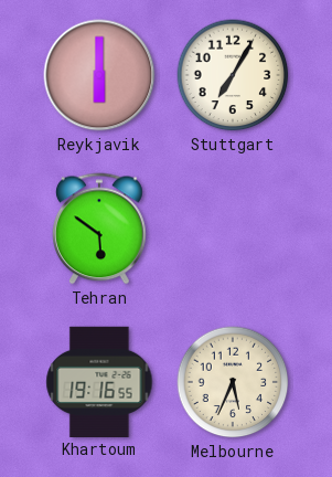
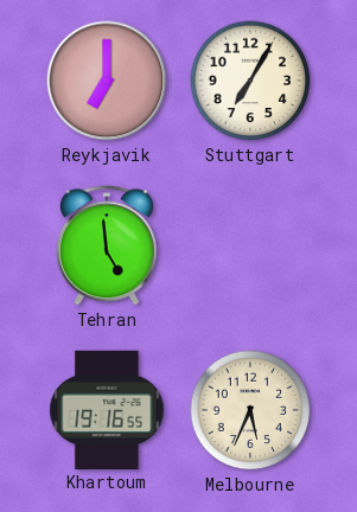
Reykjavik: 6:00 -> 7:00 (107, 81)
Tehran: 5:51 -> 4:59 (108, 245)
